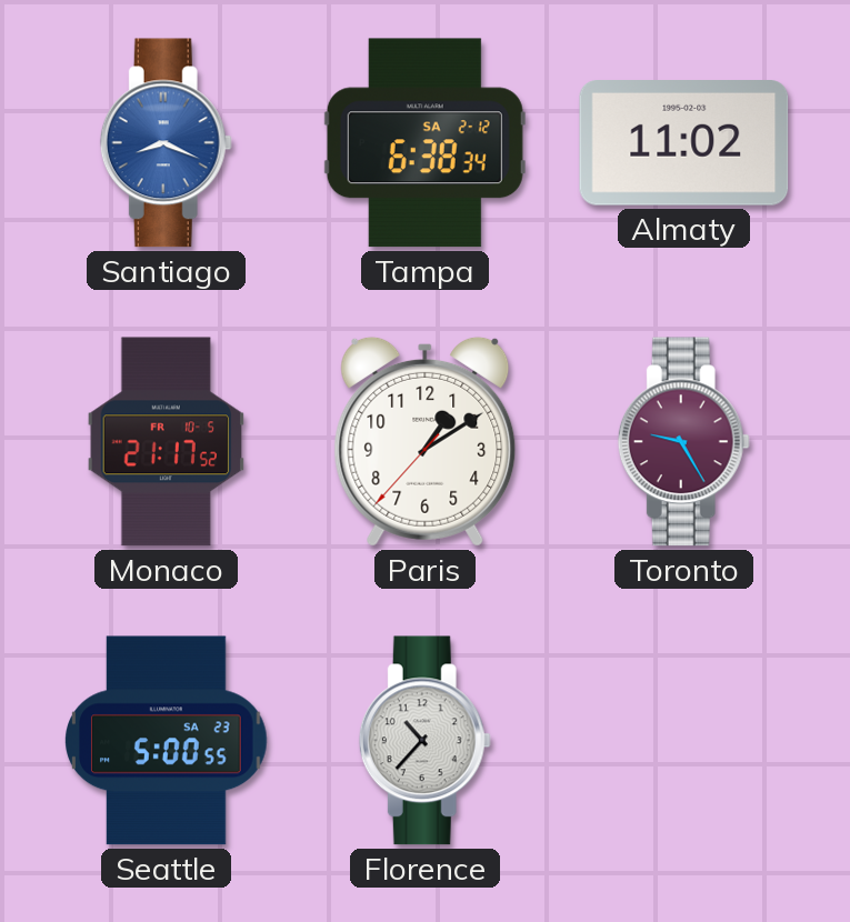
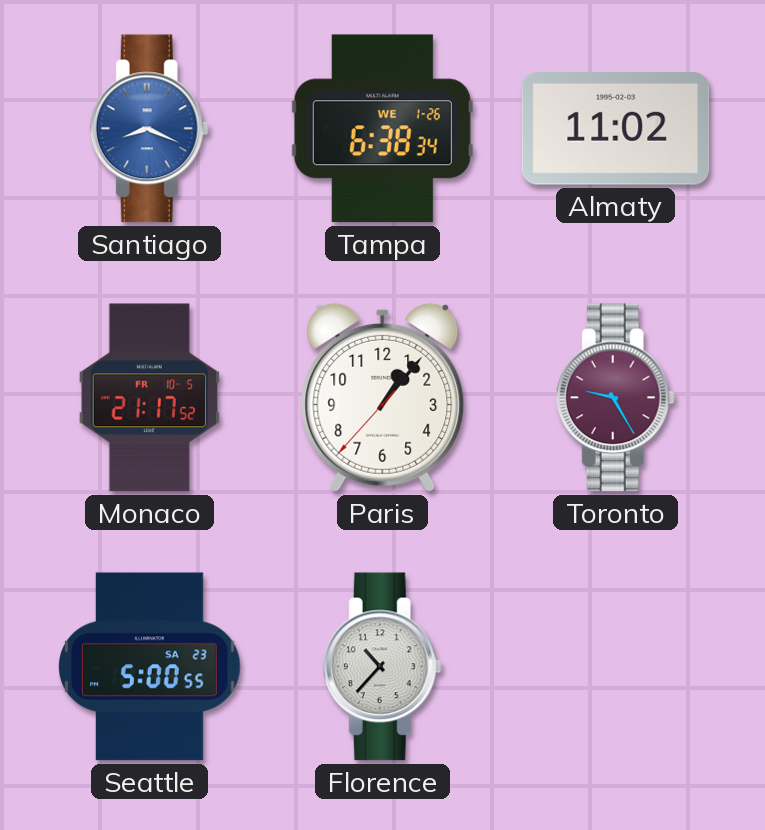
Tampa date: SA 2-12 -> WE 1-26 (382, 129)
Paris: 1:09 -> 1:06 (383, 397)
